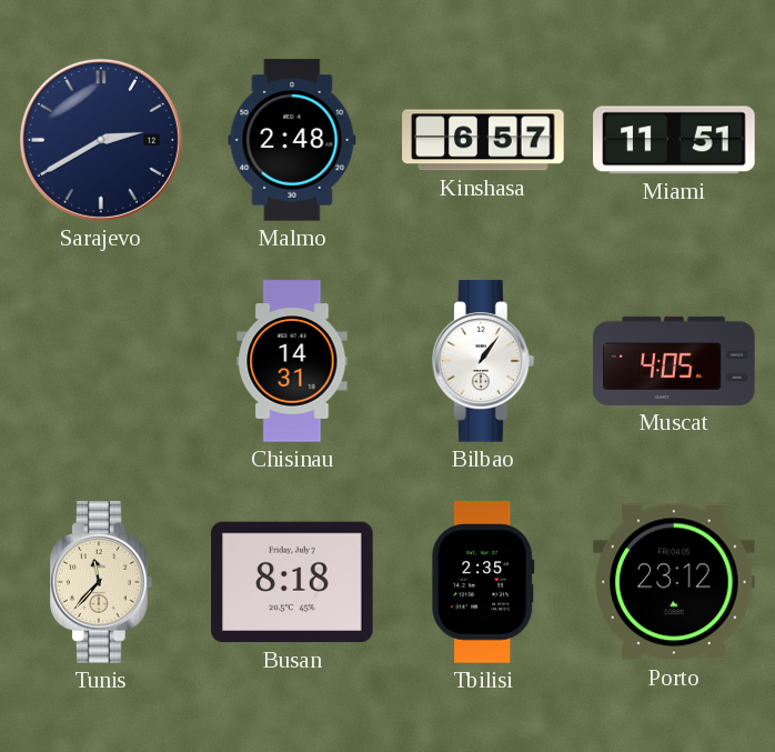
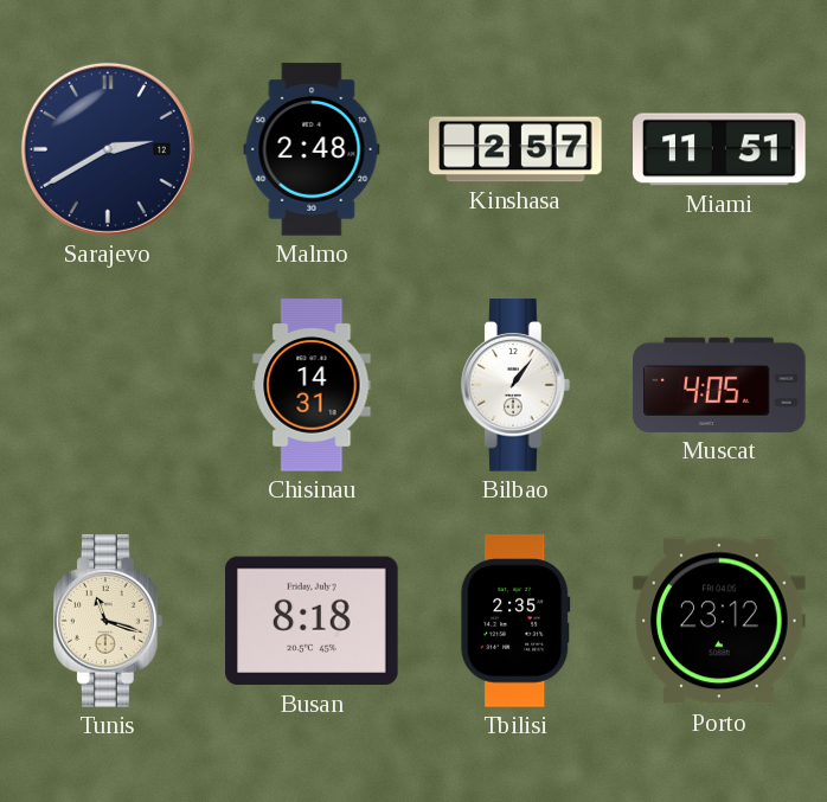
Kinshasa: 6:57 -> 2:57 (515, 149)
Tunis: 11:37 -> 11:18 (109, 621)
